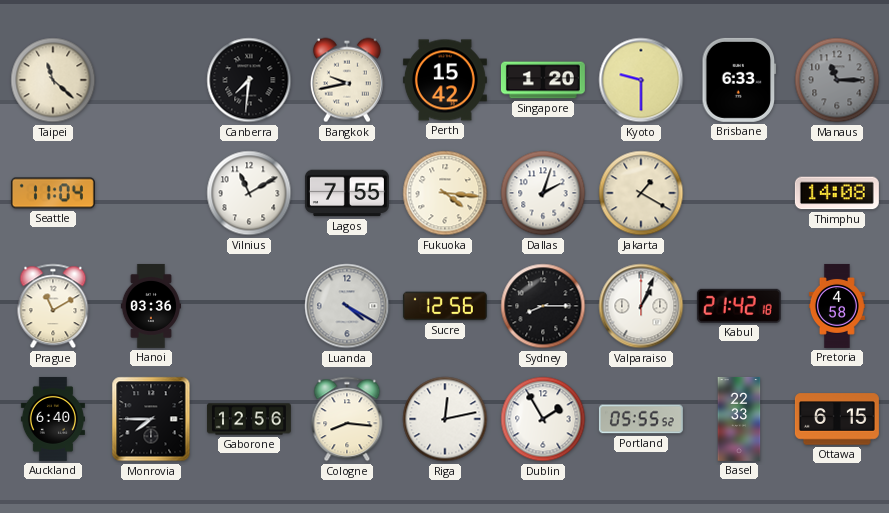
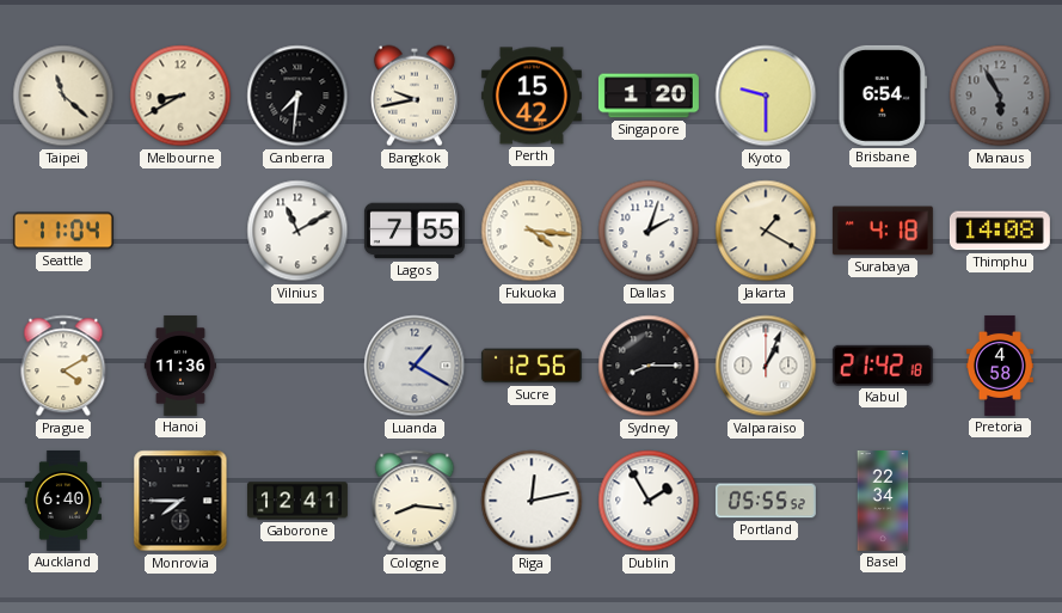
Melbourne: none -> 8:40 (180, 96)
Brisbane: 6:33 -> 6:54 (883, 96)
Manaus: 11:15 -> 5:55 (1000, 96)
Surabaya: none -> 4:18 (883, 231)
Prague: 11:10 -> 4:10 (63, 366)
Hanoi: 03:36 -> 11:36 (179, 366)
Luanda: 4:20 -> 1:20 (415, 366)
Gaborone: 12:56 -> 12:41 (297, 501)
Basel: 22:33 -> 22:34 (883, 501)
Ottawa: 6:15 -> none (837, 419)
